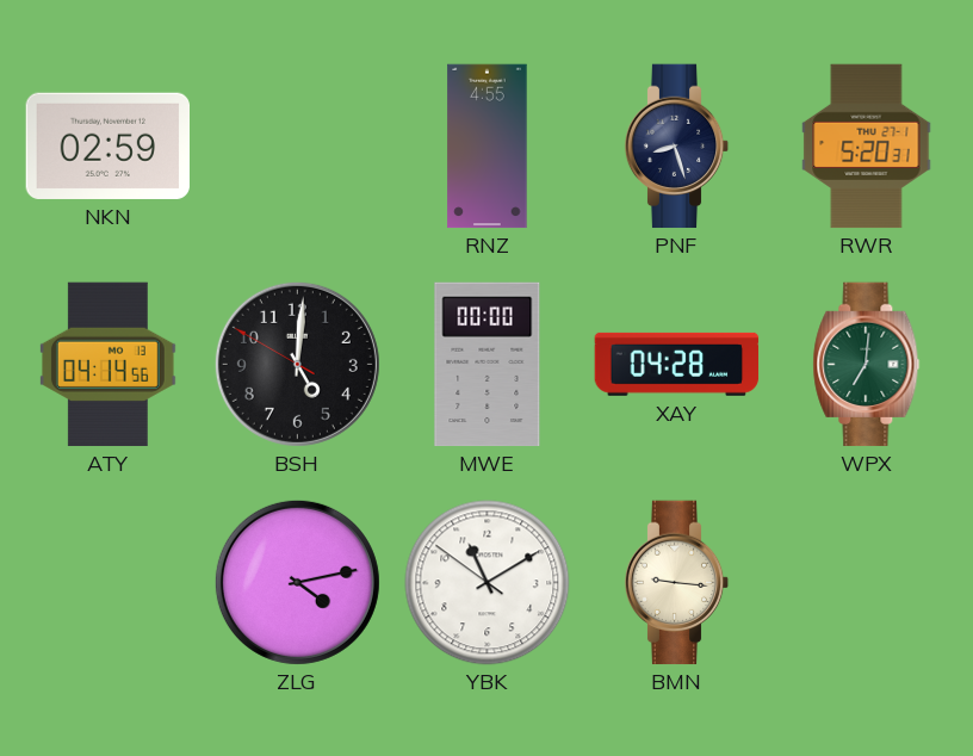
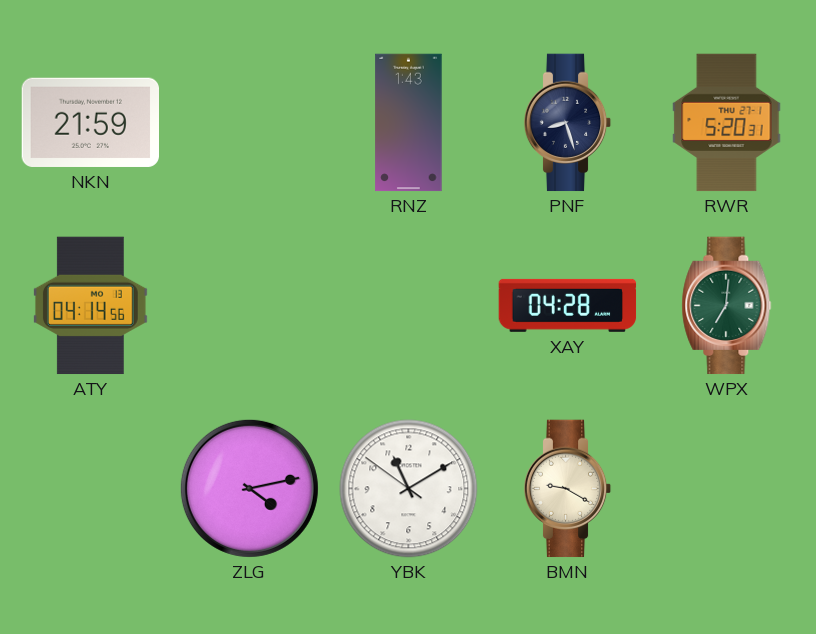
NKN: 02:59 -> 21:59 (90, 122)
RNZ: 4:55 -> 1:43 (409, 123)
BSH: 5:00 -> none (297, 364)
MWE: 00:00 -> none (488, 365)
BMN: 9:16 -> 9:20 (568, 489)
